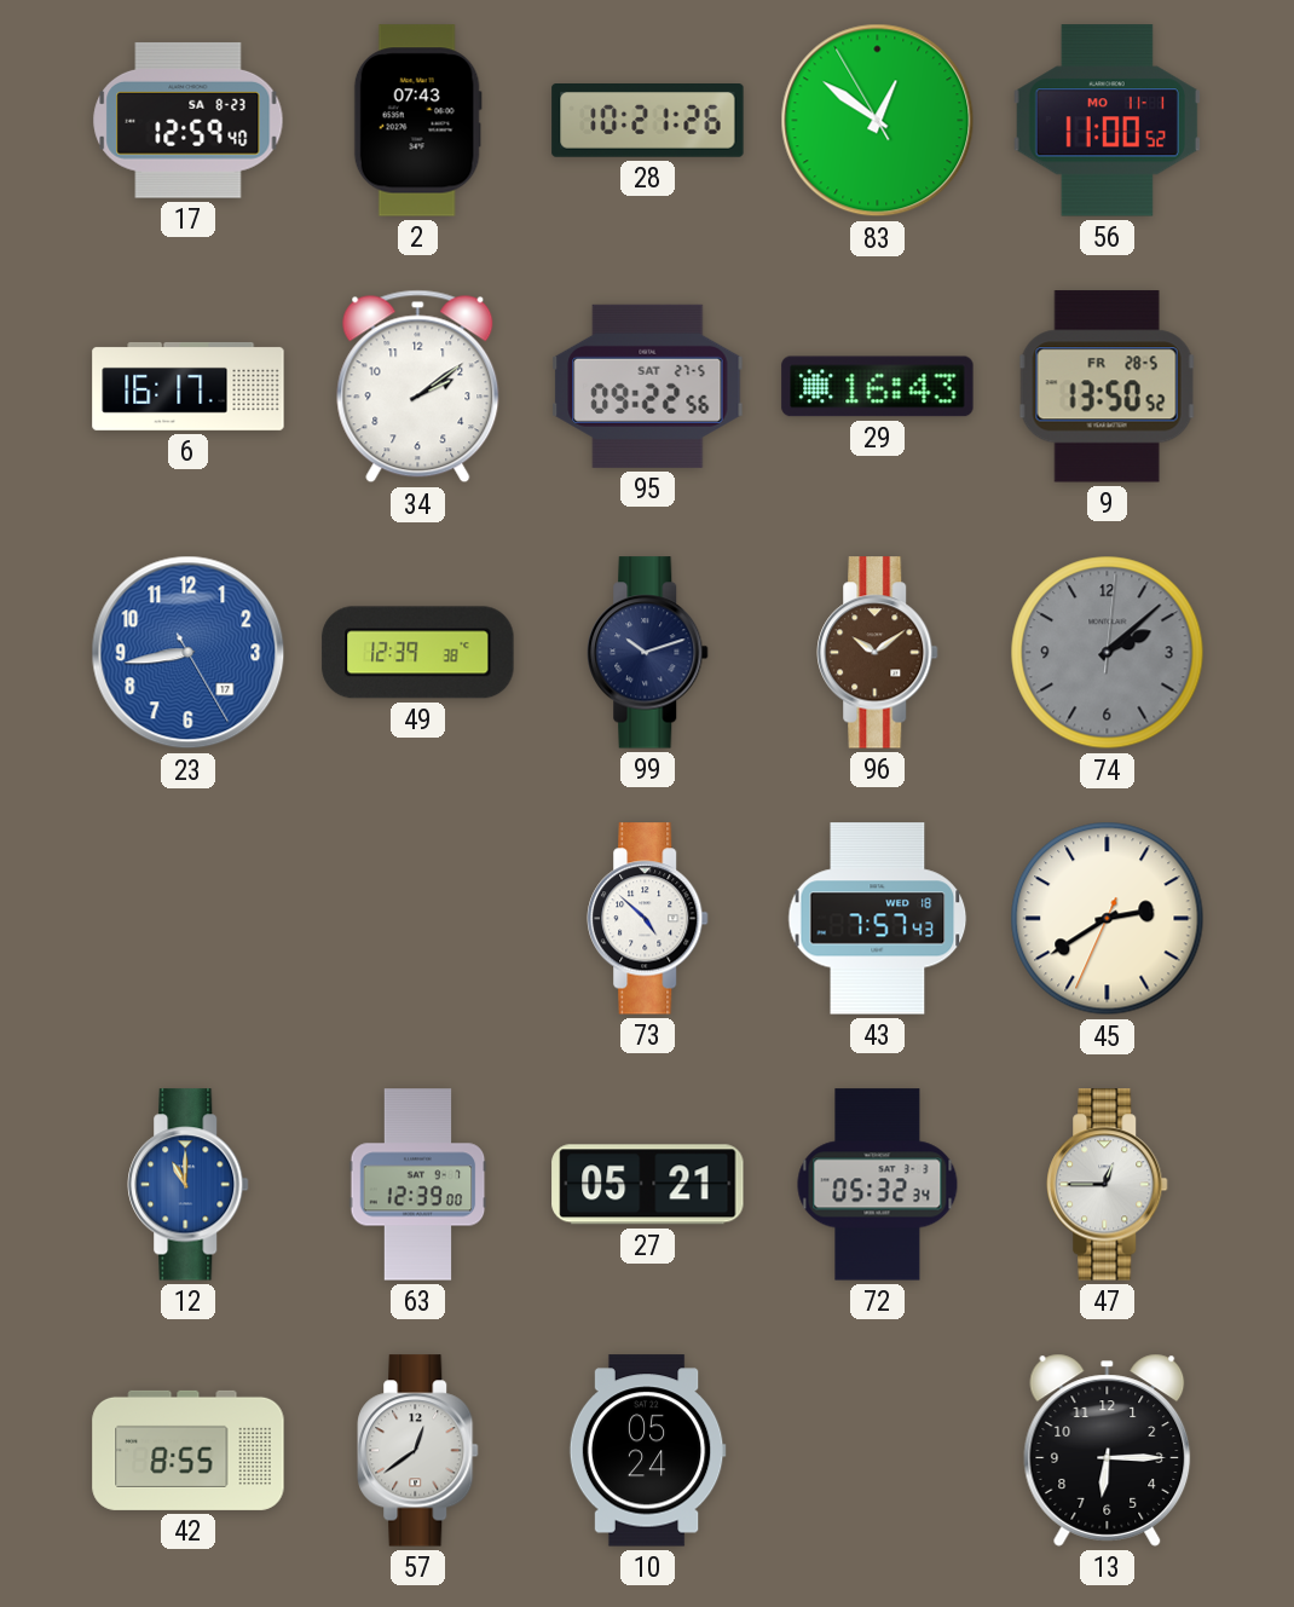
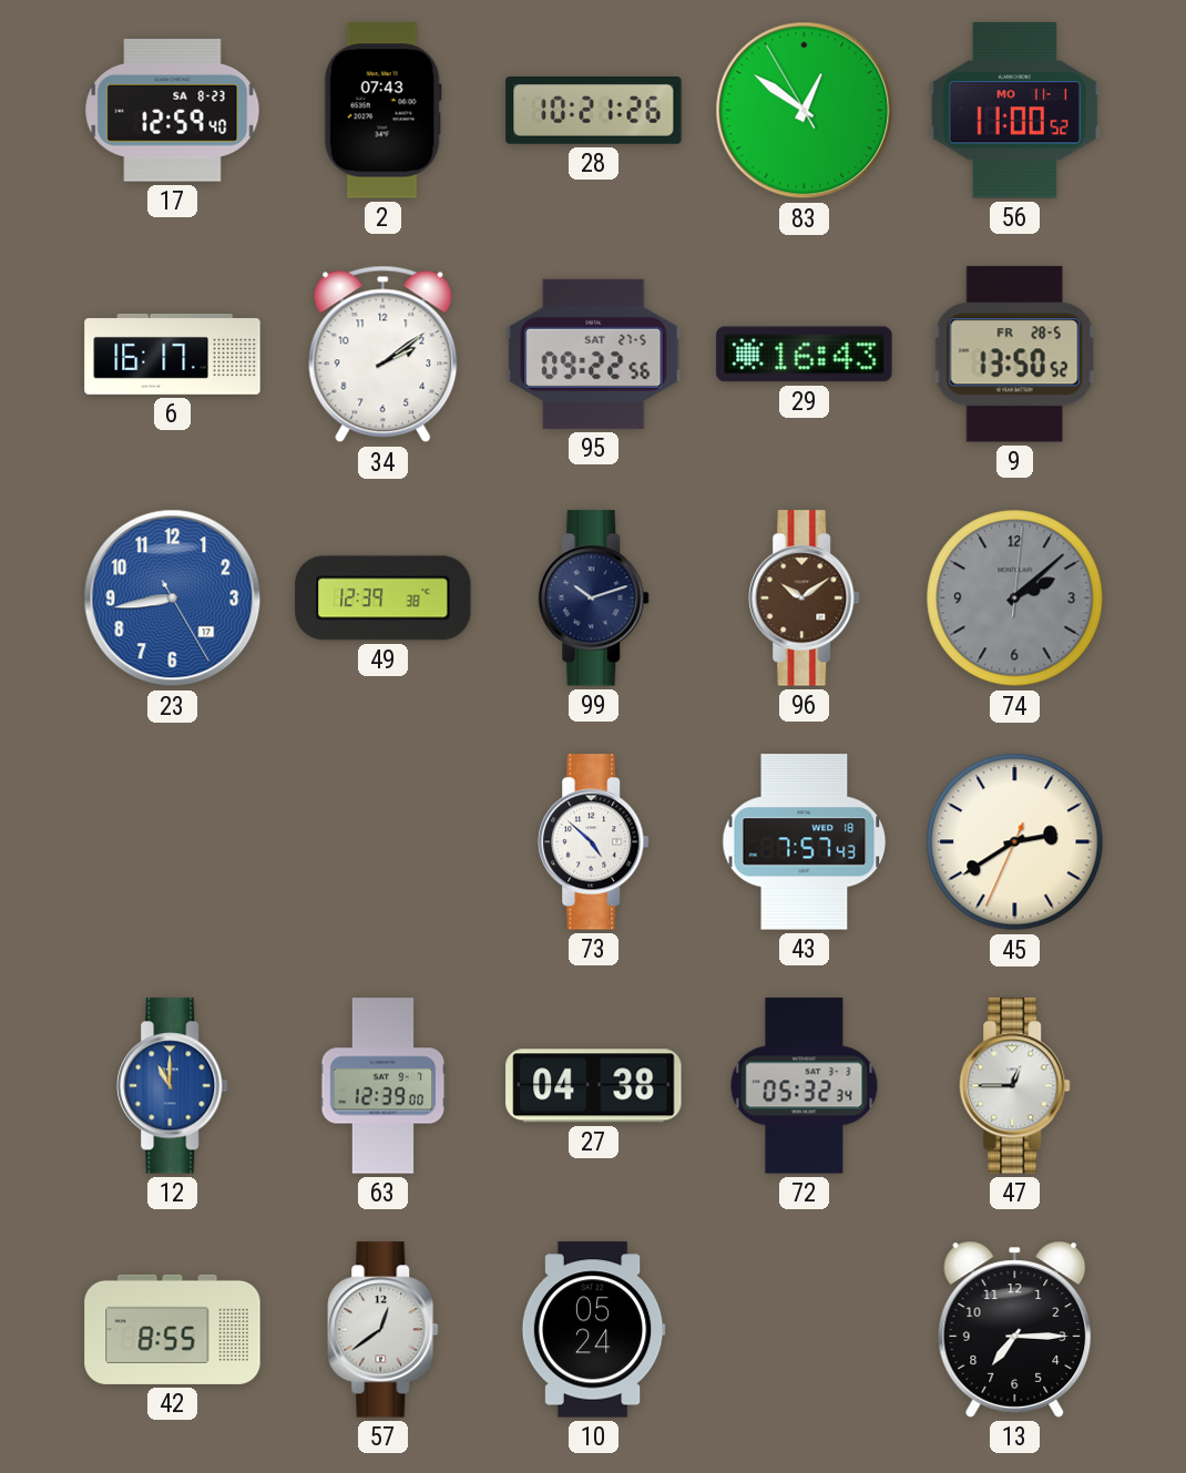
27: 05:21 -> 04:38 (594, 1086)
13: 6:15 -> 7:15 (1015, 1329)
